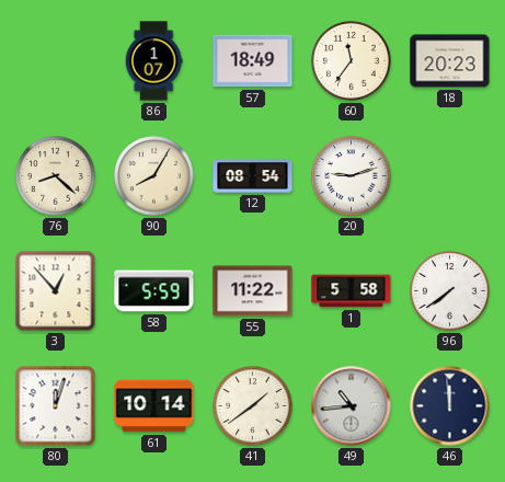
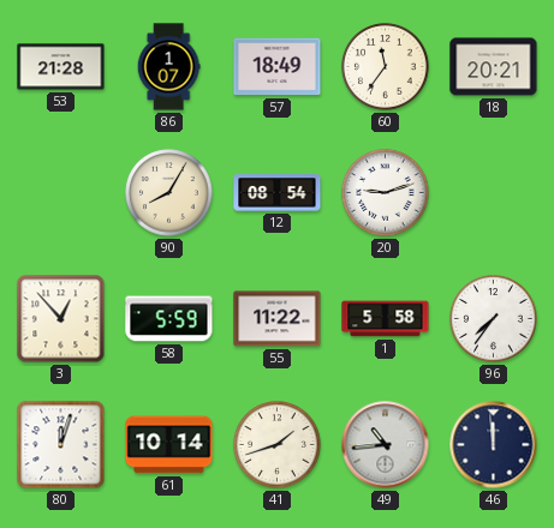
53: none -> 21:28 (61, 67)
18: 20:23 -> 20:21 (494, 67)
76: 8:22 -> none (56, 176)
96: 7:39 -> 7:36 (494, 319)
41: 1:39 -> 1:42 (278, 445)
